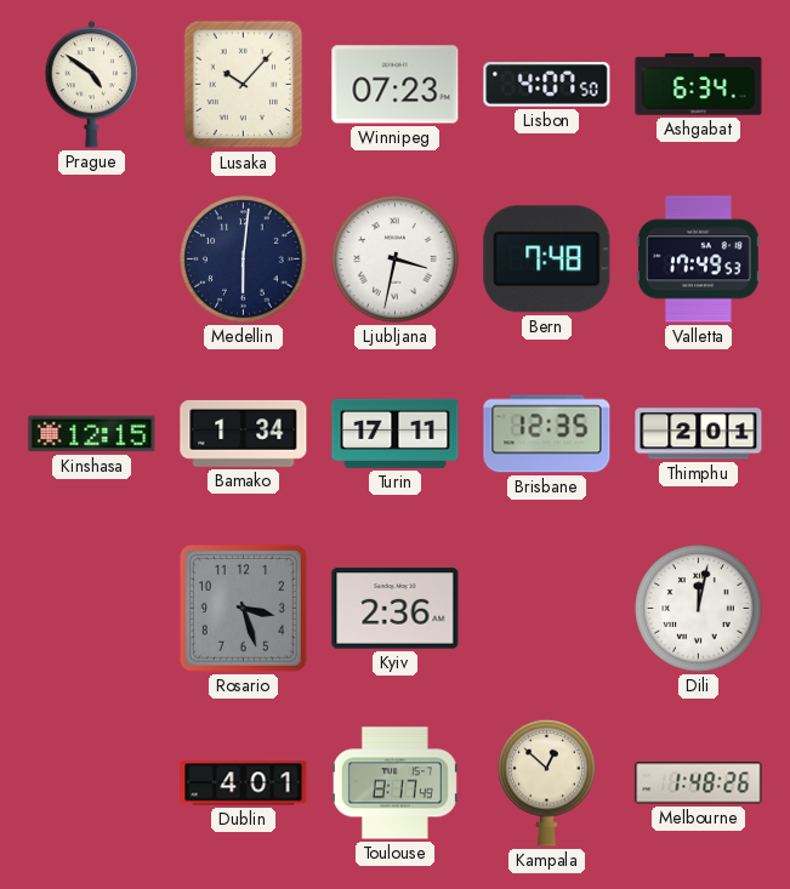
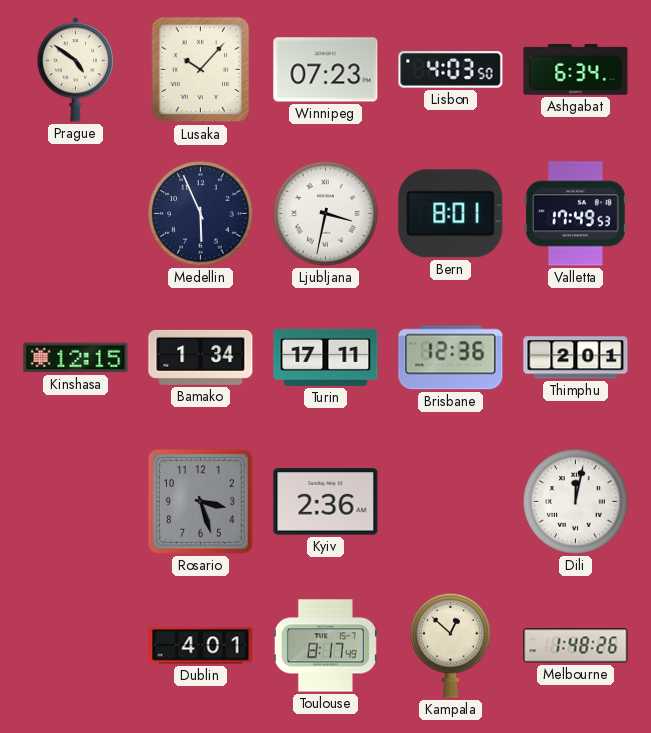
Lisbon: 4:07 -> 4:03 (451, 70)
Medellin: 6:01 -> 5:56 (201, 214)
Bern: 7:48 -> 8:01 (451, 214)
Brisbane: 12:35 -> 12:36 (451, 358)
